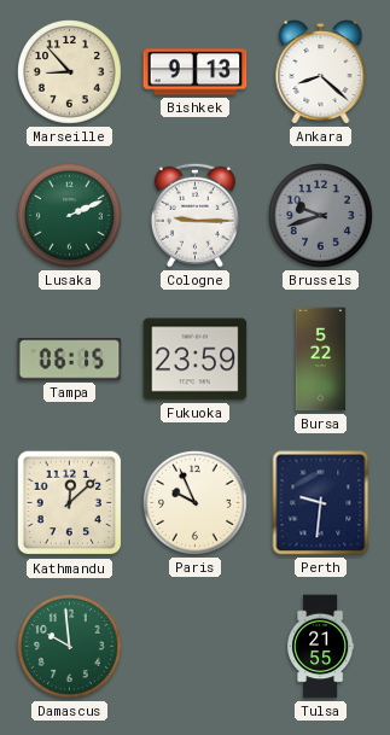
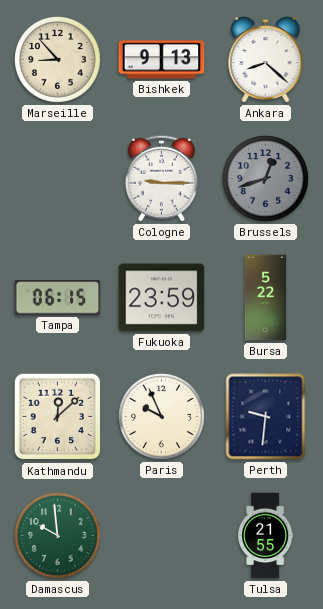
Lusaka: 2:11 -> none (70, 216)
Brussels: 9:42 -> 12:42 (266, 179)
